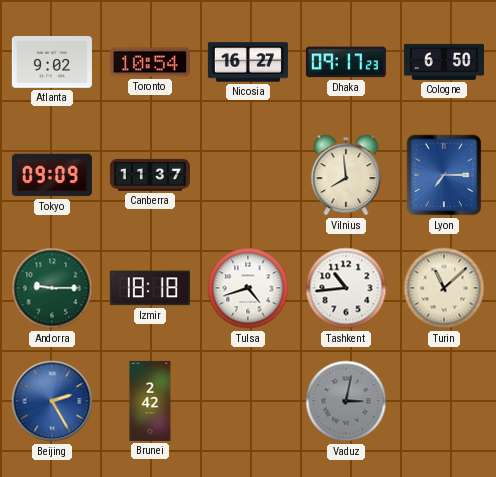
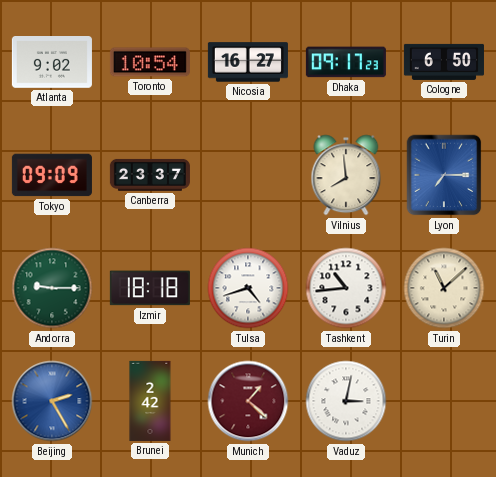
Canberra: 11:37 -> 23:37 (150, 175)
Munich: none -> 1:22 (248, 401)
Vaduz dial: grey -> white (346, 401)
